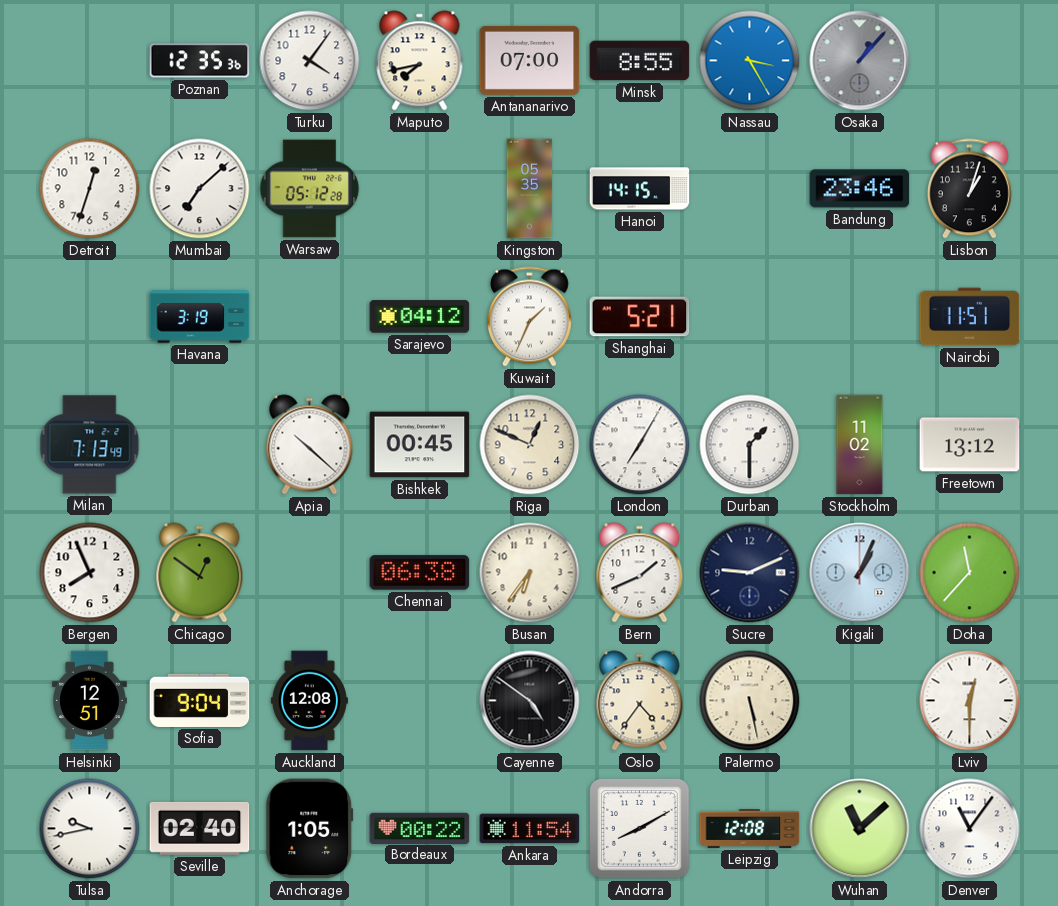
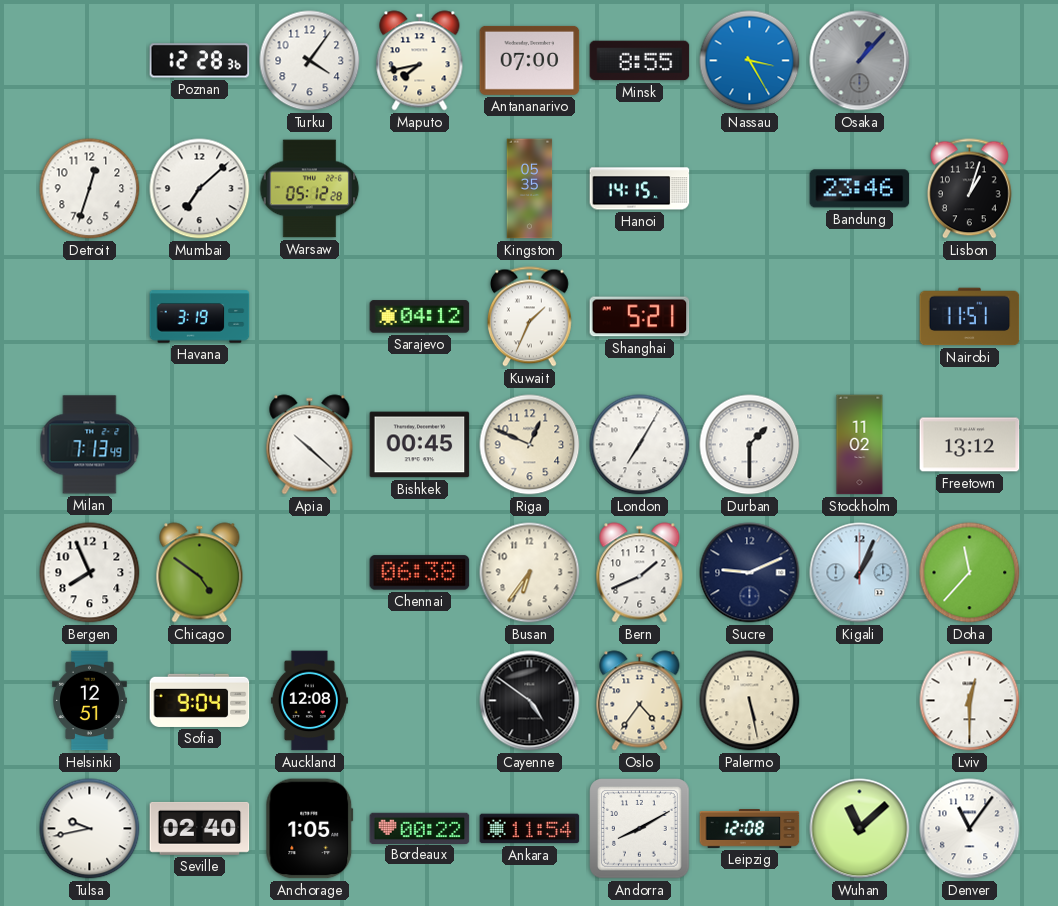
Poznan: 12:35 -> 12:28 (200, 61)
Chicago: 12:51 -> 4:51 (200, 573)
